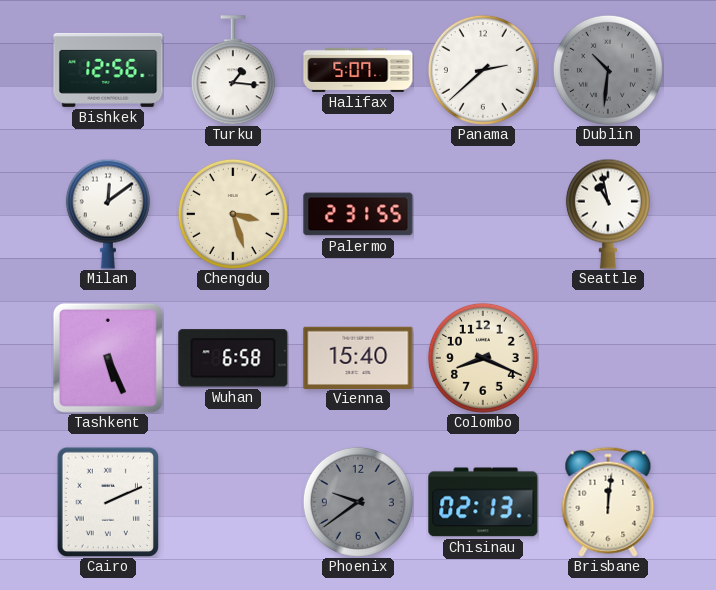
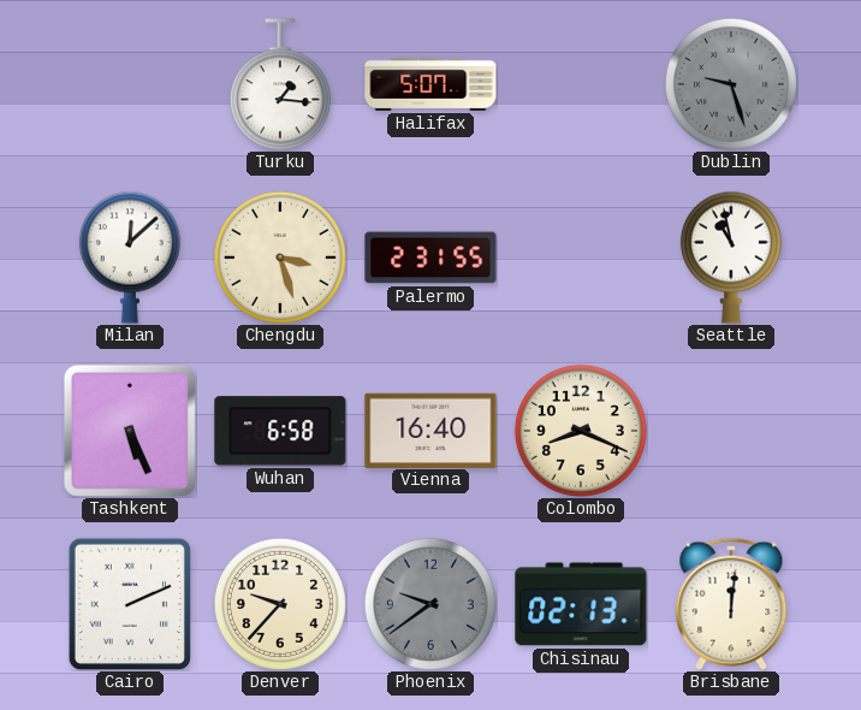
Bishkek: 12:56 -> none (108, 70)
Panama: 2:38 -> none (483, 70)
Dublin: 10:31 -> 9:27 (731, 84)
Milan: 12:09 -> 12:08 (130, 258)
Vienna: 15:40 -> 16:40 (430, 430)
Denver: none -> 9:37 (280, 604)
